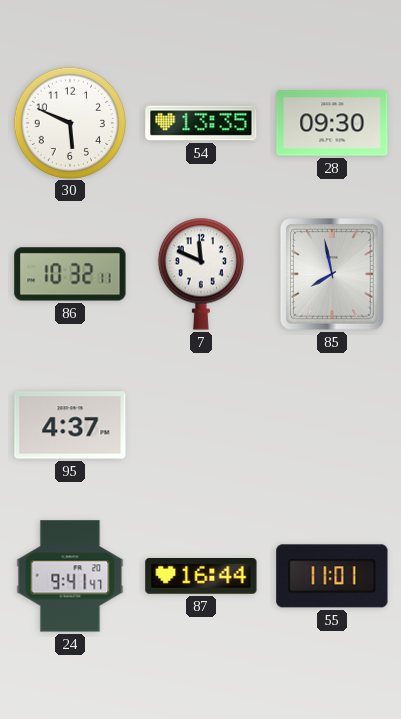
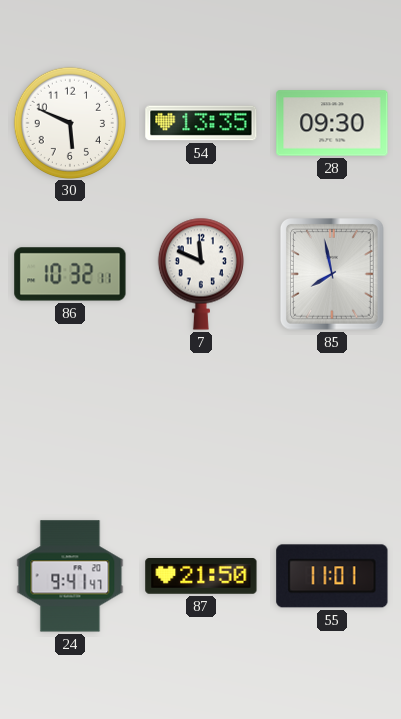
95: 4:37 -> none (70, 425)
87: 16:44 -> 21:50 (201, 577)
